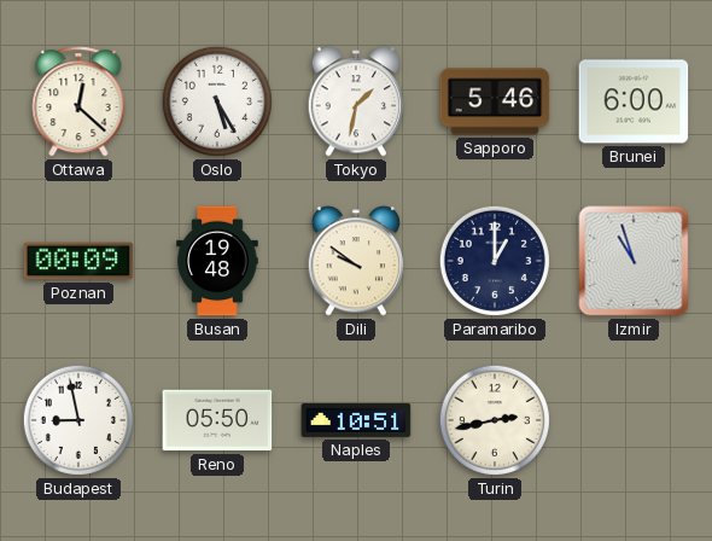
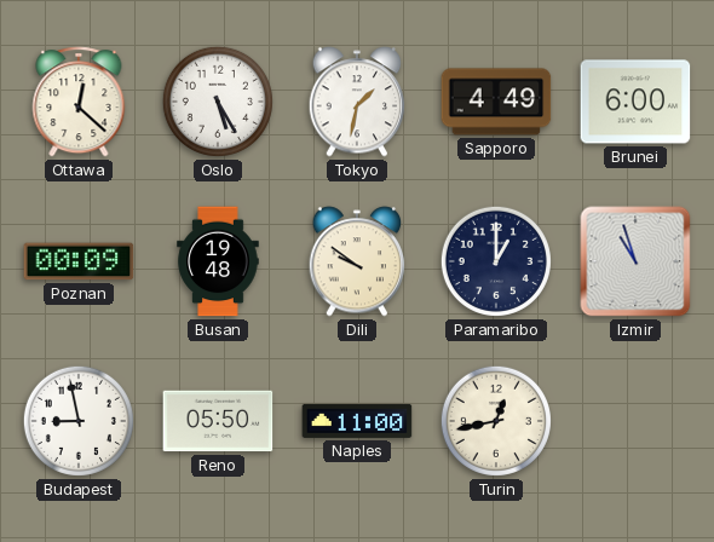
Sapporo: 5:46 -> 4:49 (496, 102)
Naples: 10:51 -> 11:00 (357, 421)
Turin: 2:43 -> 12:43 (496, 421)
